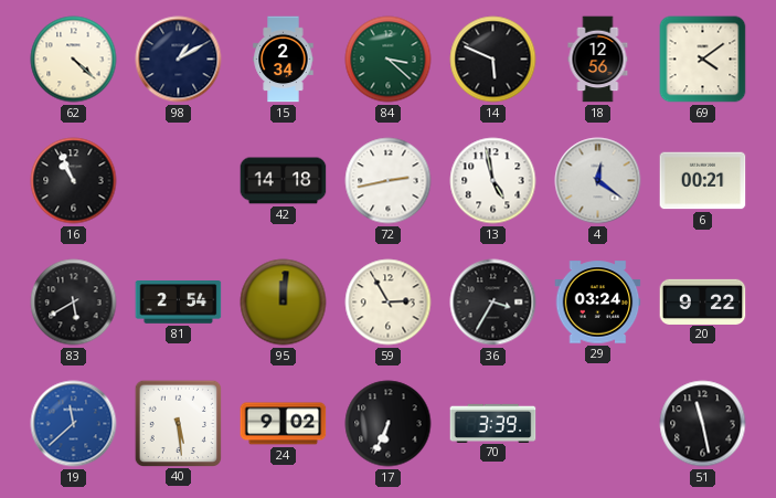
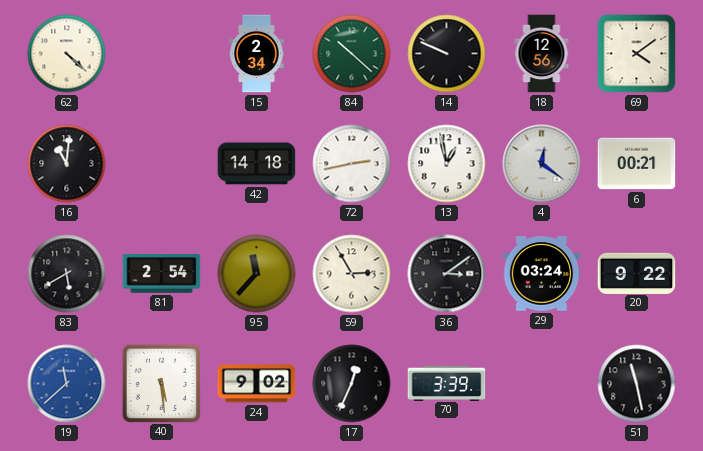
98: 1:10 -> none (179, 60)
84: 3:22 -> 10:22 (352, 54)
14: 5:49 -> 9:49 (447, 54)
16: 10:56 -> 11:01 (67, 164)
13: 4:58 -> 12:58 (447, 164)
95: 12:01 -> 11:37 (257, 274)
36: 3:35 -> 3:09 (447, 274)
17: 6:34 -> 12:34 (352, 384)
